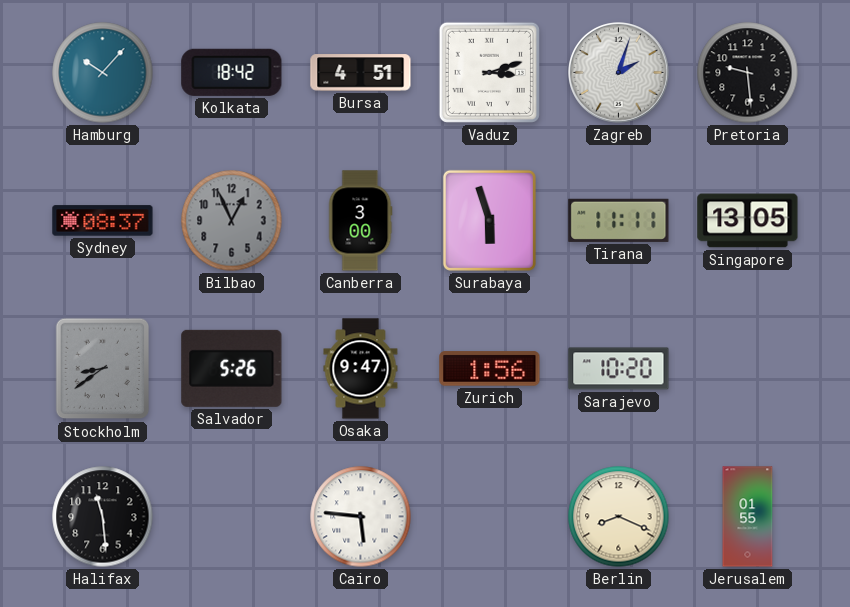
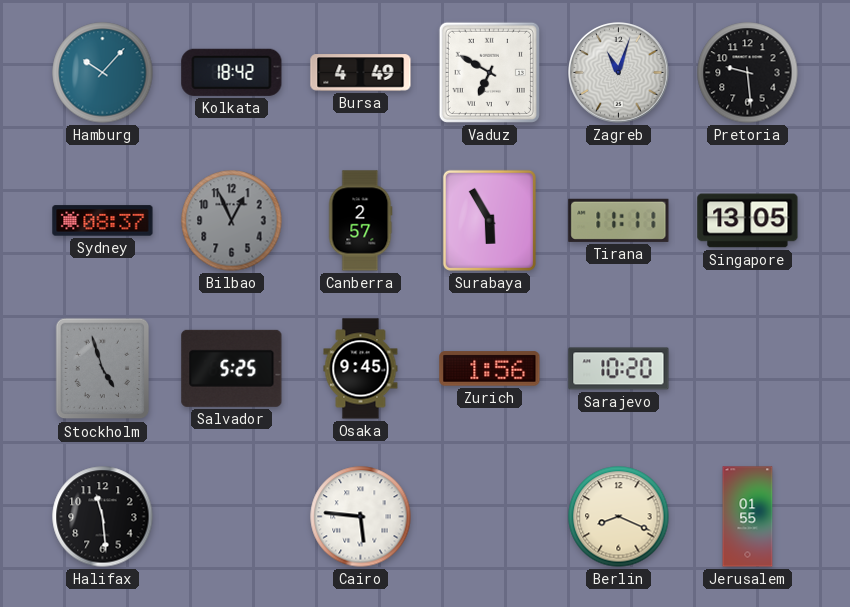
Bursa: 4:51 -> 4:49 (361, 73)
Vaduz: 3:12 -> 6:50 (489, 72)
Zagreb: 2:03 -> 11:03 (619, 73)
Canberra: 3:00 -> 2:57 (360, 221)
Surabaya: 5:57 -> 5:55 (489, 220)
Stockholm: 8:39 -> 4:57 (103, 369)
Salvador: 5:26 -> 5:25 (232, 368)
Osaka: 9:47 -> 9:45 (361, 369)
